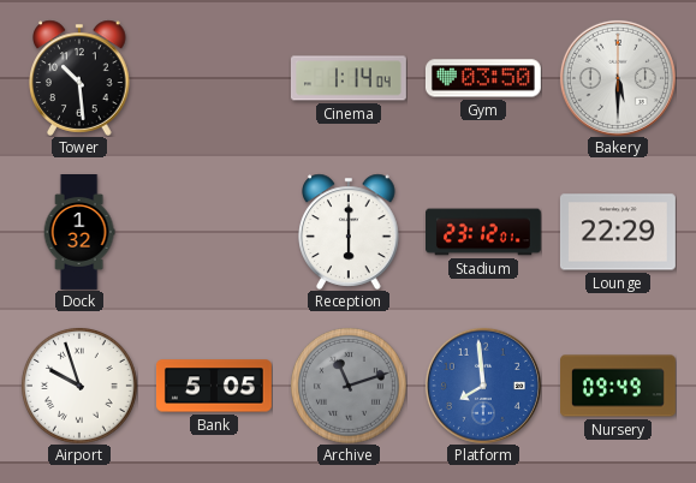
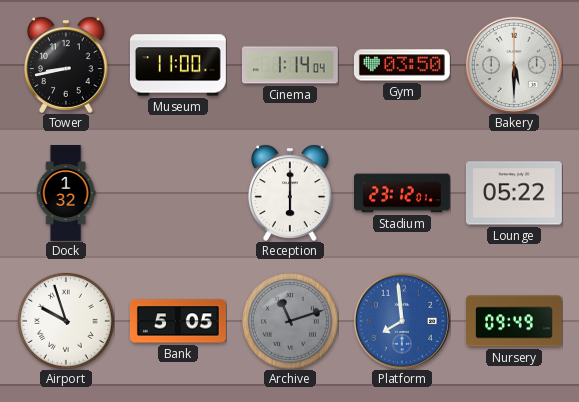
Tower: 10:29 -> 8:43 (66, 65)
Museum: none -> 11:00 (178, 65)
Lounge: 22:29 -> 05:22 (514, 193)
